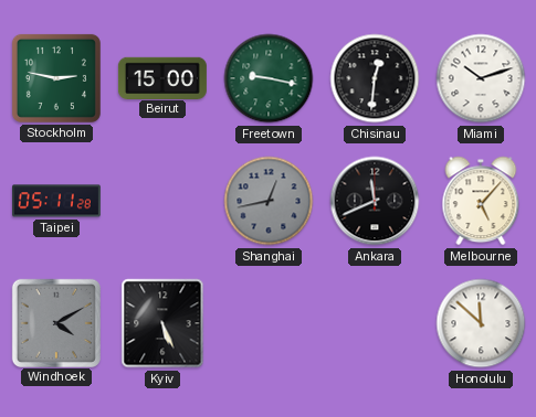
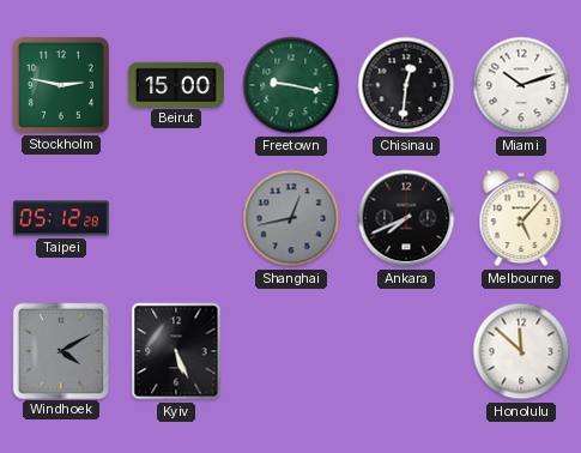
Taipei: 05:11 -> 05:12 (61, 218)
Ankara: 11:41 -> 7:41 (406, 218)
